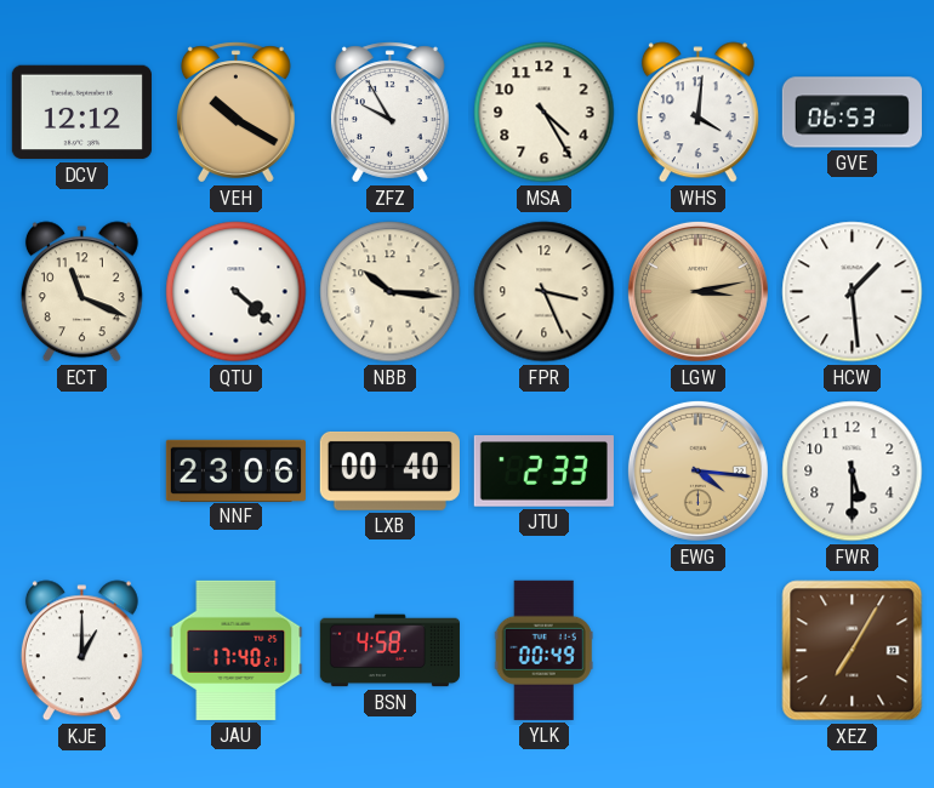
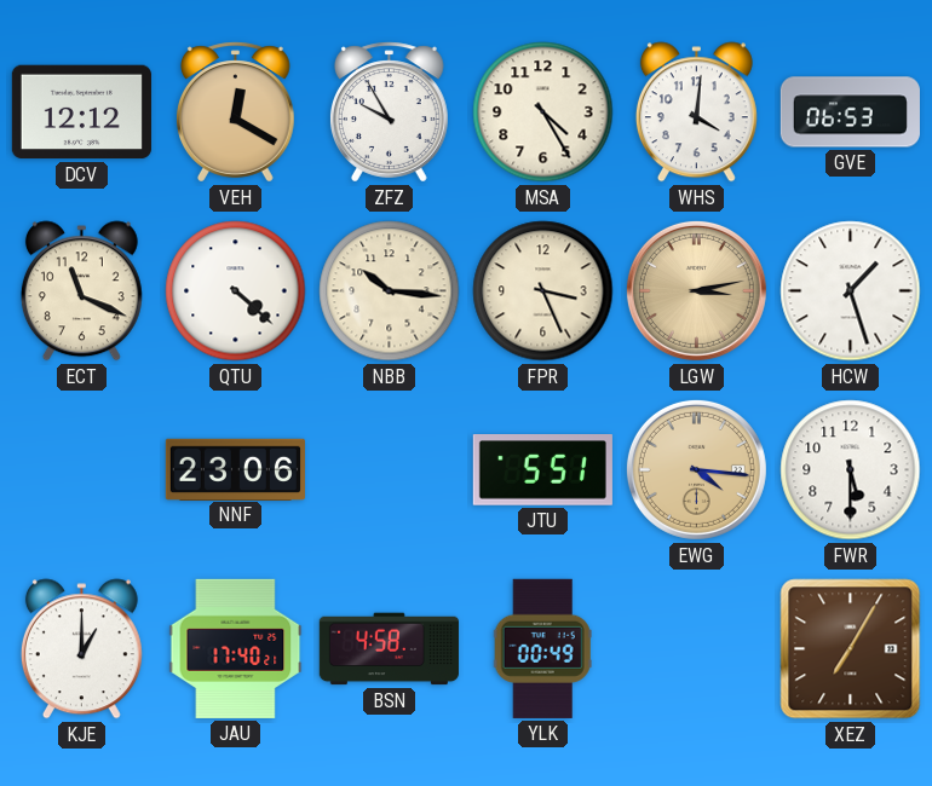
VEH: 10:20 -> 12:20 (235, 112)
HCW: 1:29 -> 1:27 (851, 291)
LXB: 00:40 -> none (389, 470)
JTU: 2:33 -> 5:51 (542, 470)
